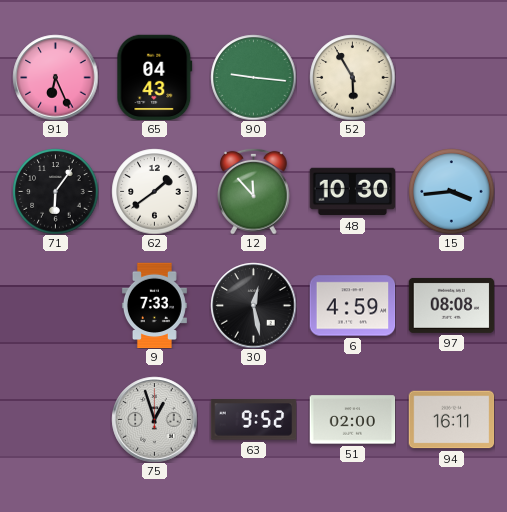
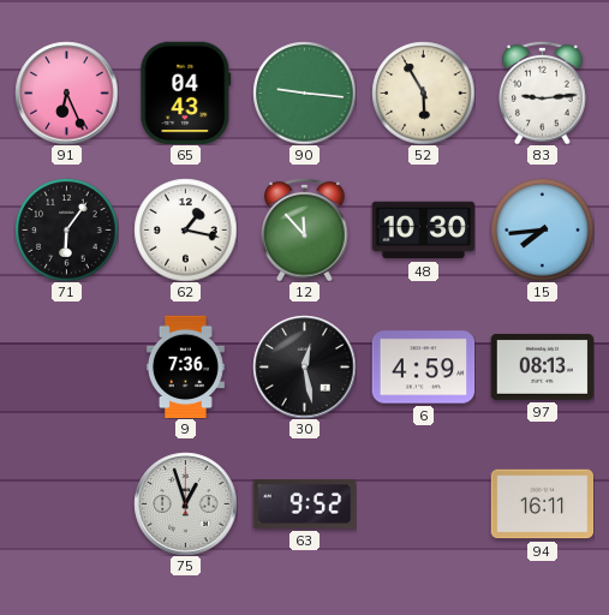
83: none -> 9:14 (543, 92)
62: 1:39 -> 1:17 (185, 229)
15: 3:44 -> 7:44 (542, 229)
9: 7:33 -> 7:36 (185, 366)
97: 08:08 -> 08:13 (542, 366)
51: 02:00 -> none (352, 420)
